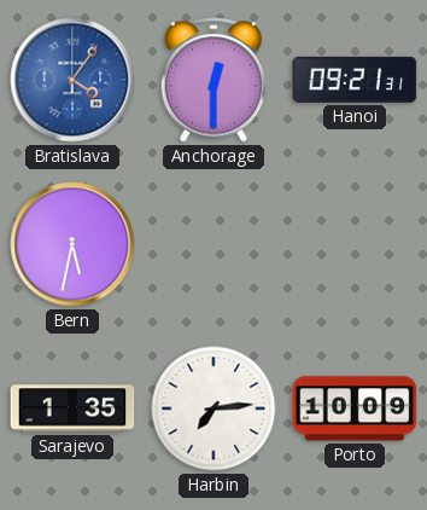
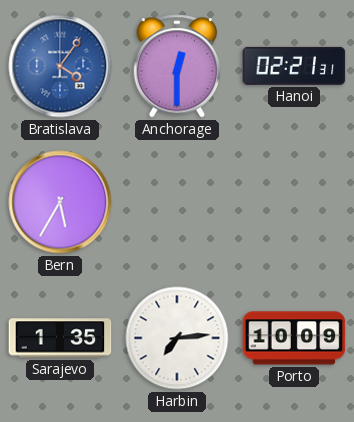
Hanoi: 09:21 -> 02:21 (294, 66)
Bern: 5:32 -> 5:35 (60, 202)
